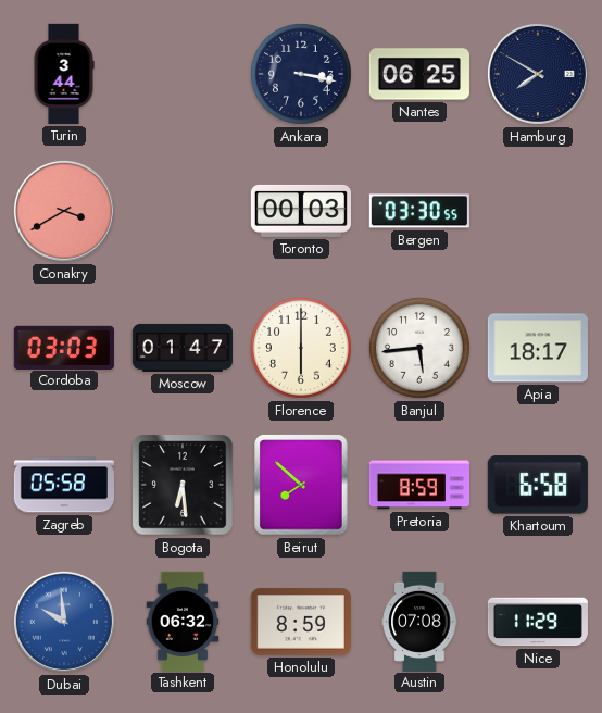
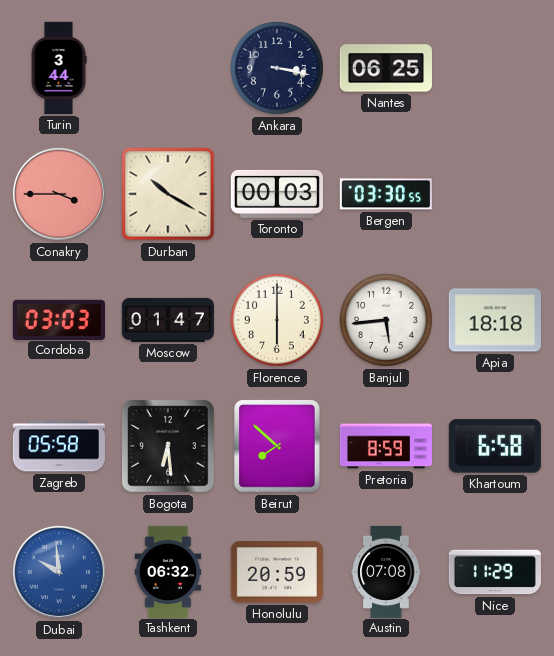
Hamburg: 7:50 -> none (538, 74)
Conakry: 3:40 -> 3:45 (59, 194)
Durban: none -> 10:20 (168, 194)
Apia: 18:17 -> 18:18 (495, 320)
Honolulu: 8:59 -> 20:59 (277, 572)
